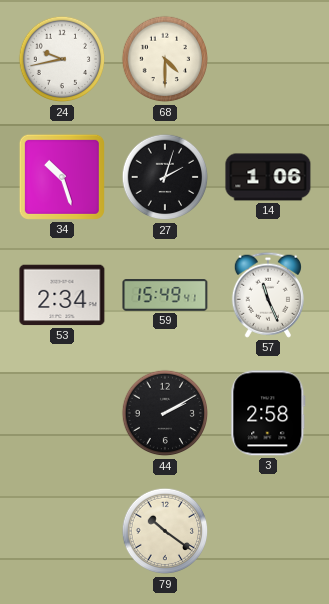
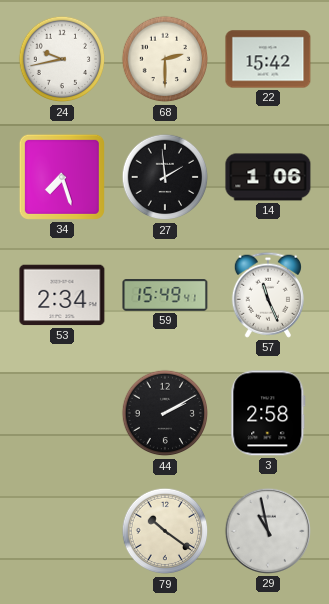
68: 4:30 -> 2:30 (165, 59)
22: none -> 15:42 (268, 59)
34: 10:27 -> 7:27 (62, 177)
27: 2:03 -> 1:59 (165, 177)
29: none -> 10:58 (268, 531)
